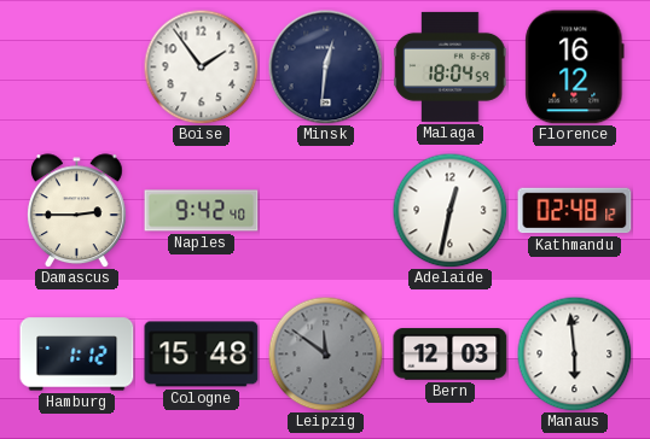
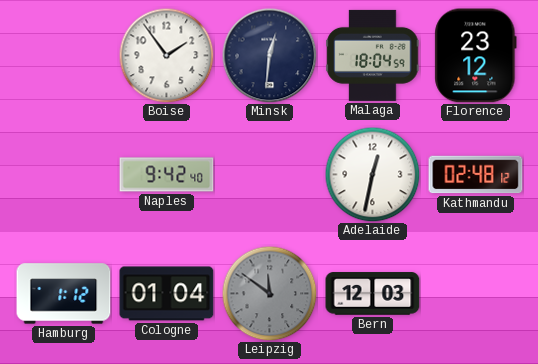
Florence: 16:12 -> 23:12 (476, 56)
Damascus: 2:45 -> none (77, 211)
Cologne: 15:48 -> 01:04 (167, 294)
Manaus: 5:59 -> none (574, 353)
